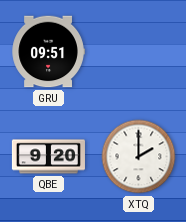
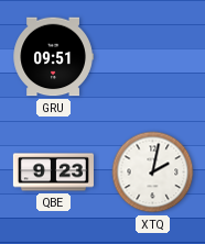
QBE: 9:20 -> 9:23 (53, 173)
XTQ: 2:00 -> 2:02 (153, 173)
